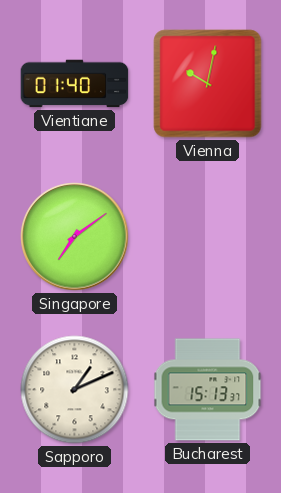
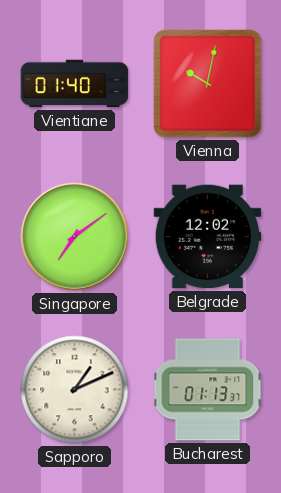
Belgrade: none -> 12:02 (208, 237)
Bucharest: 15:13 -> 01:13 (208, 390)
